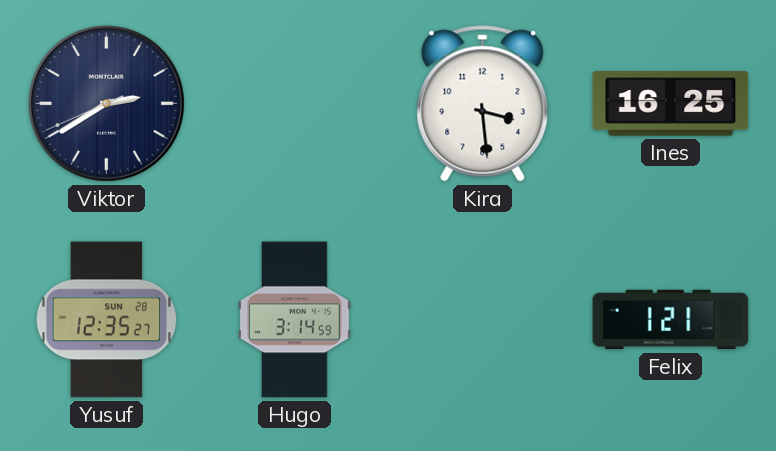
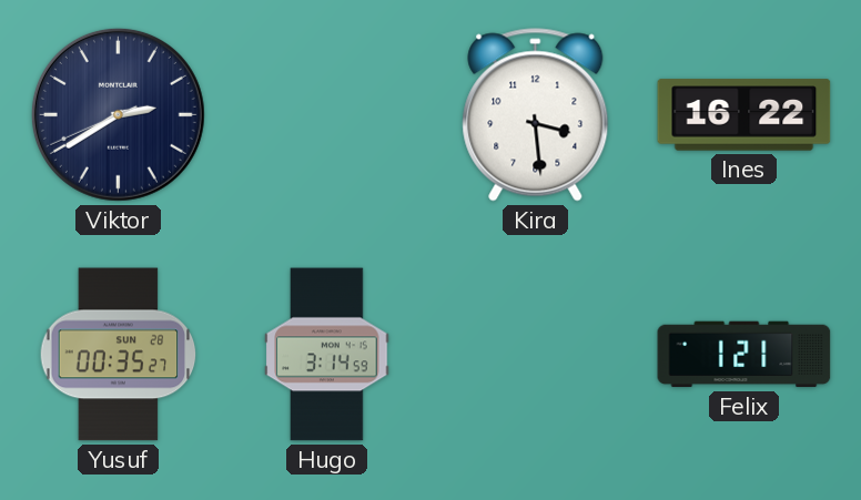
Ines: 16:25 -> 16:22 (744, 115)
Yusuf: 12:35 -> 00:35 (119, 355)
